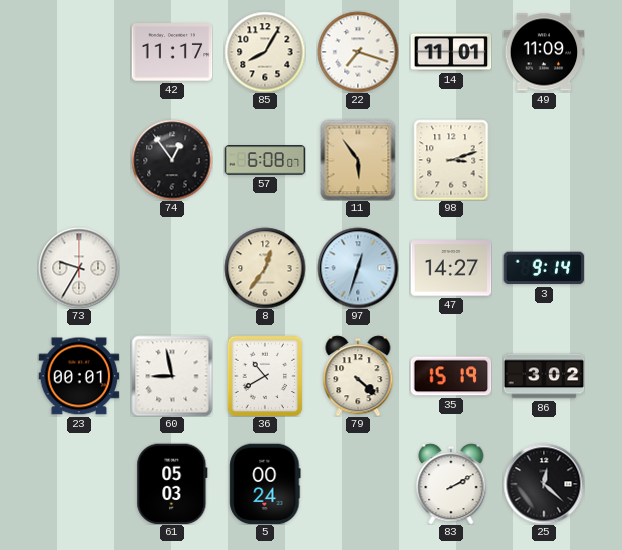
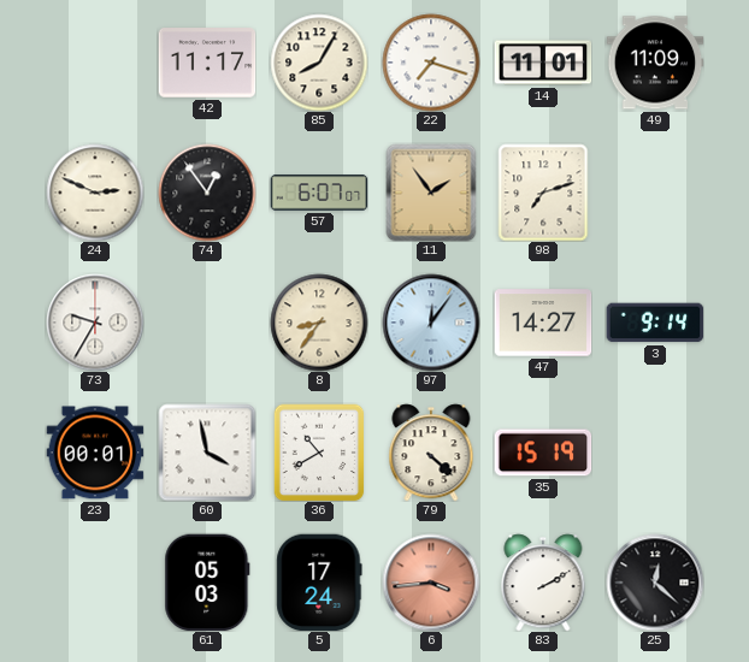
24: none -> 2:49 (95, 193)
57: 6:08 -> 6:07 (319, 193)
11: 5:54 -> 1:54 (431, 193)
98: 3:12 -> 7:12 (543, 193)
8: 12:36 -> 8:36 (319, 323)
97: 12:33 -> 12:06 (431, 323)
60: 8:58 -> 3:58 (207, 453)
86: 3:02 -> none (544, 376)
5: 00:24 -> 17:24 (319, 583)
6: none -> 3:44 (431, 583)
